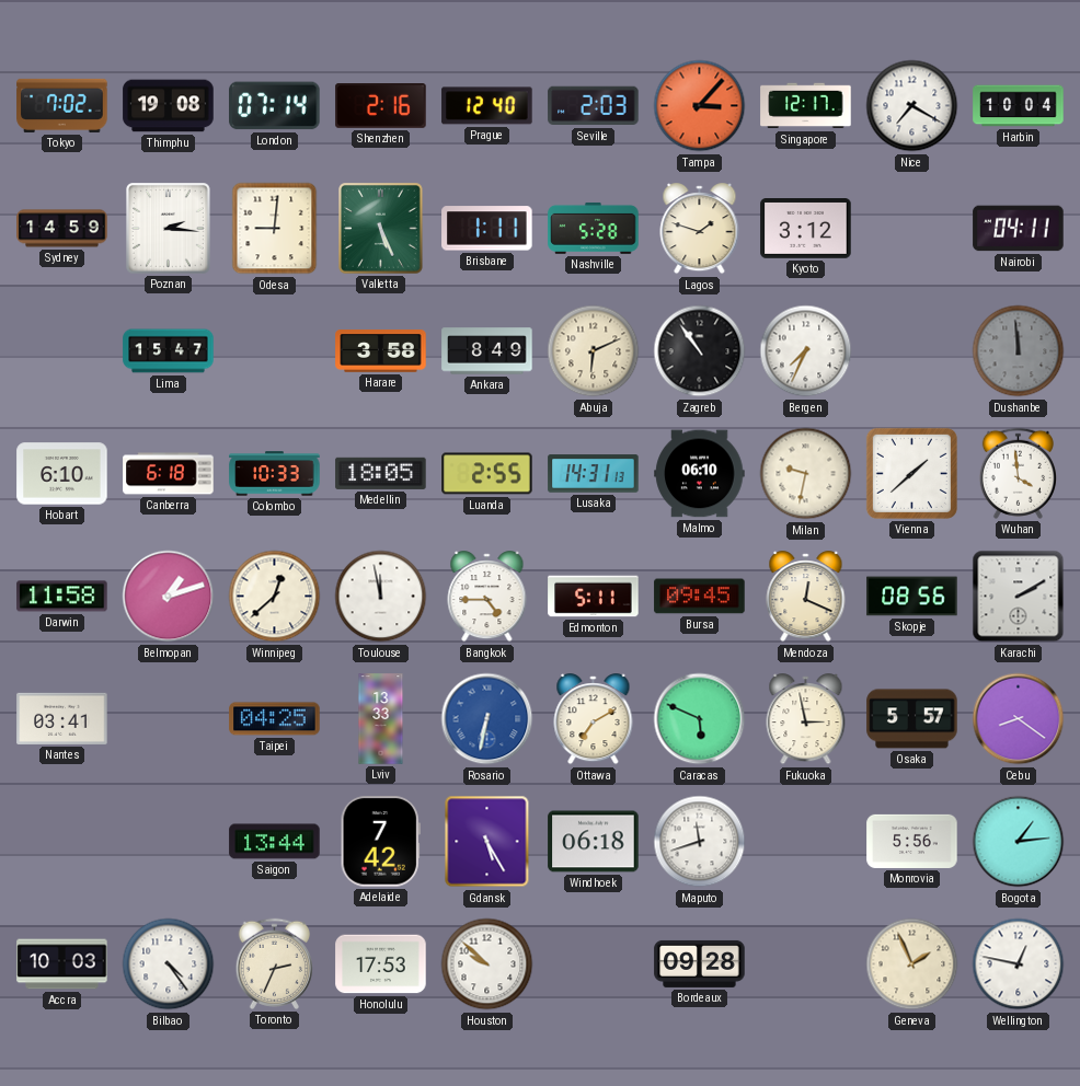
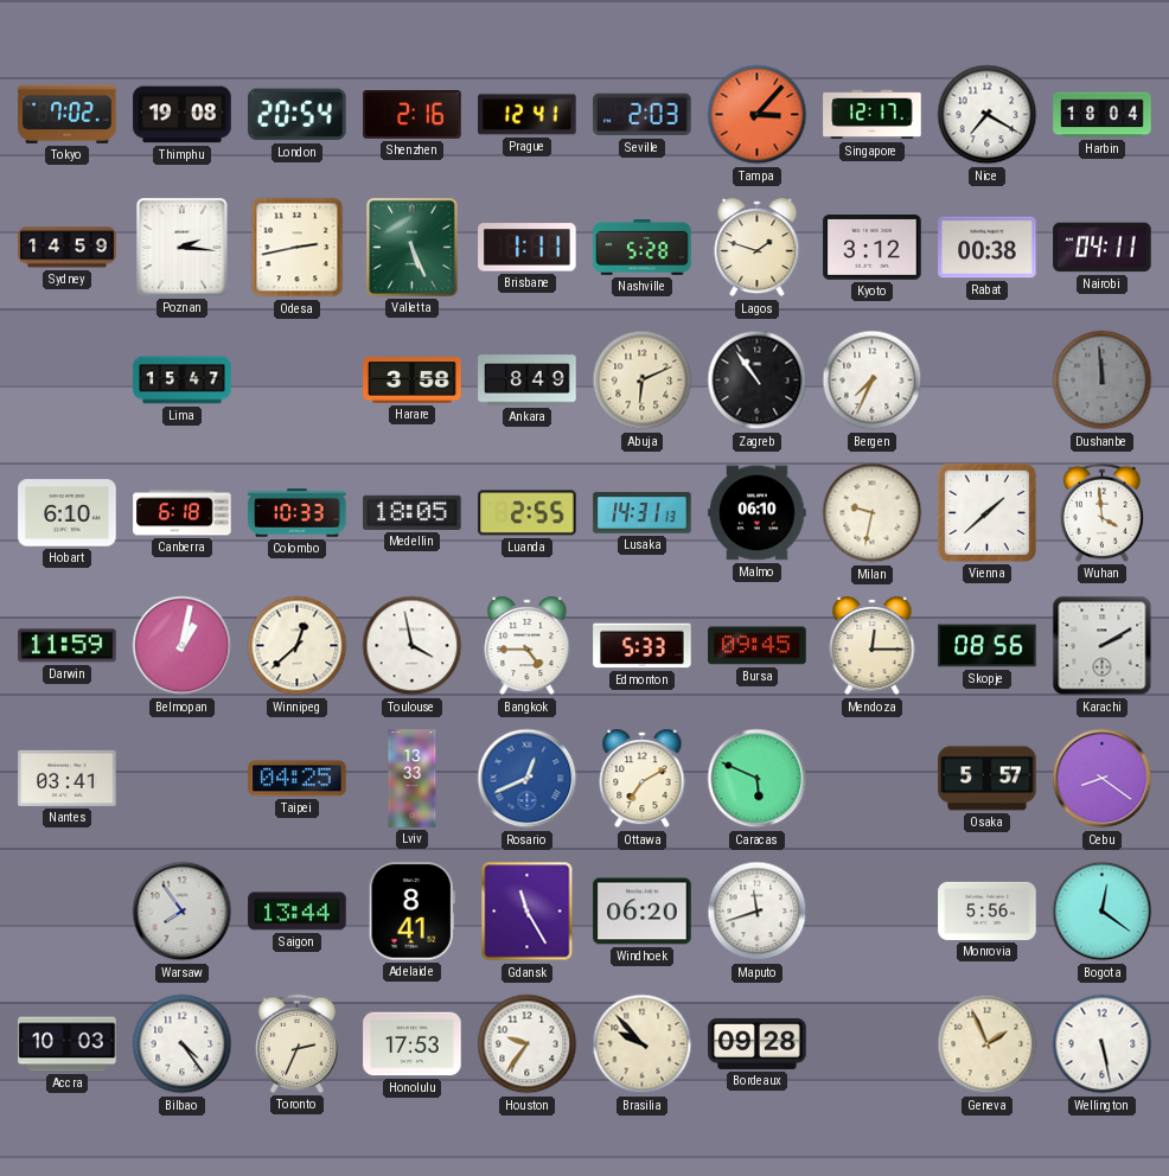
London: 07:14 -> 20:54 (298, 115)
Prague: 12:40 -> 12:41 (528, 115)
Harbin: 10:04 -> 18:04 (1103, 115)
Odesa: 9:01 -> 2:43 (298, 248)
Rabat: none -> 00:38 (988, 248)
Darwin: 11:58 -> 11:59 (68, 646)
Belmopan: 1:12 -> 1:02 (183, 646)
Toulouse: 11:58 -> 3:58 (413, 646)
Edmonton: 5:11 -> 5:33 (643, 646)
Mendoza: 12:19 -> 12:15 (873, 646)
Rosario: 6:32 -> 12:41 (528, 779)
Fukuoka: 2:58 -> none (806, 719)
Warsaw: none -> 7:54 (183, 912)
Adelaide: 7:42 -> 8:41 (411, 912)
Gdansk: 5:25 -> 11:25 (528, 912)
Windhoek: 06:18 -> 06:20 (643, 912)
Bogota: 1:14 -> 12:21 (1103, 912)
Houston: 9:52 -> 9:36 (528, 1044)
Brasilia: none -> 9:53 (643, 1044)
Wellington: 12:47 -> 5:28 (1103, 1044)
